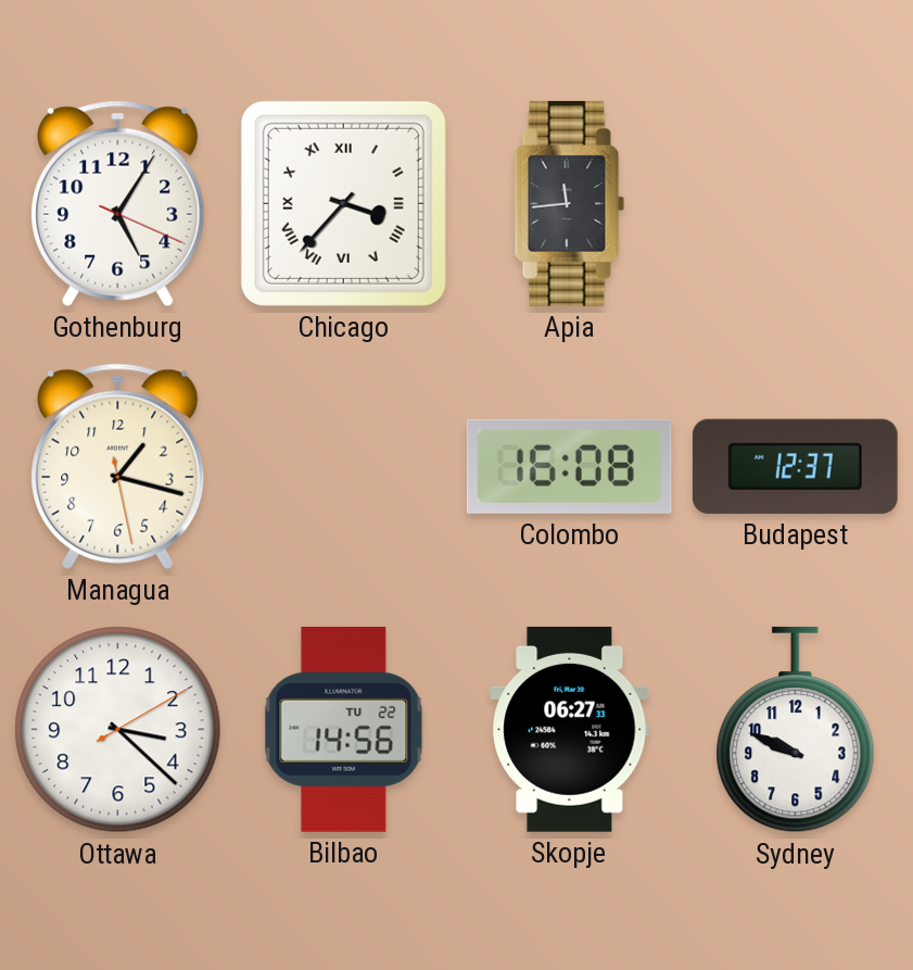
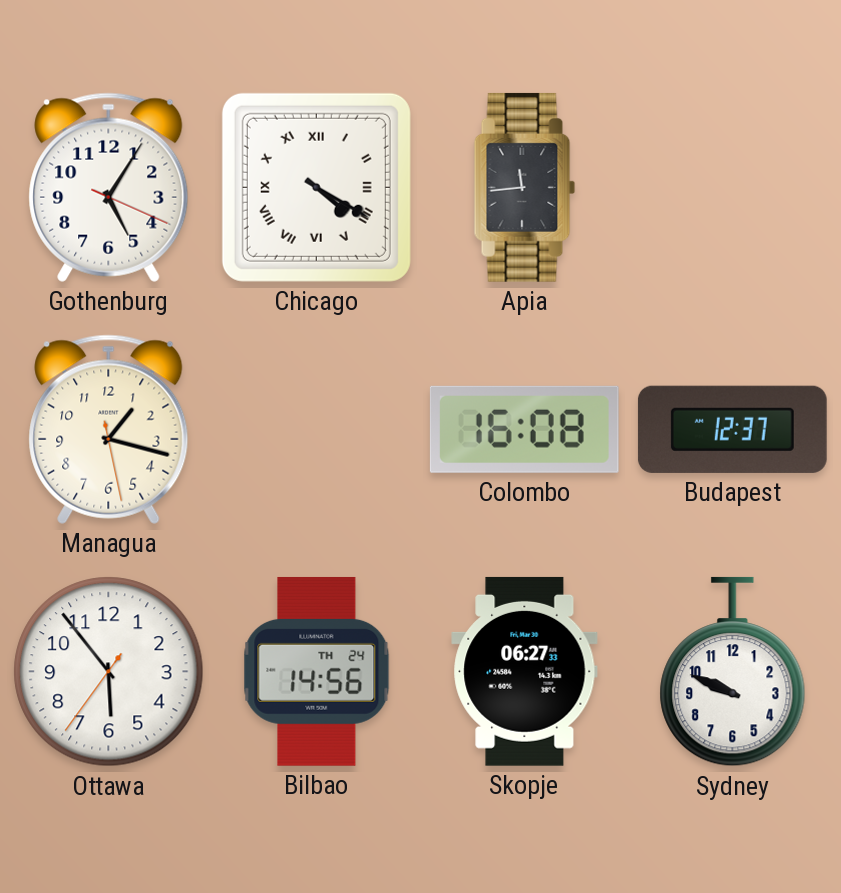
Chicago: 3:37 -> 4:20 (316, 187)
Ottawa: 3:22 -> 5:53 (109, 672)
Bilbao date: TU 22 -> TH 24 (317, 671)
